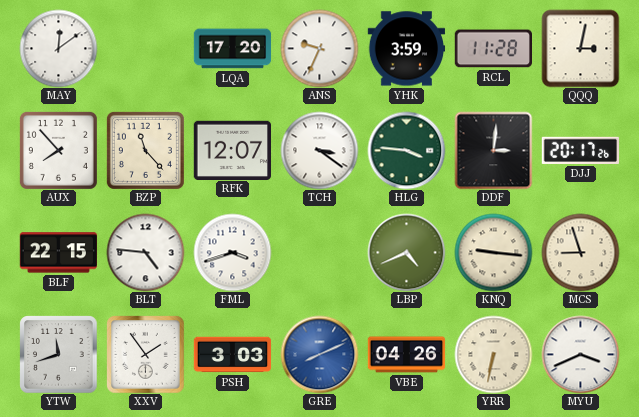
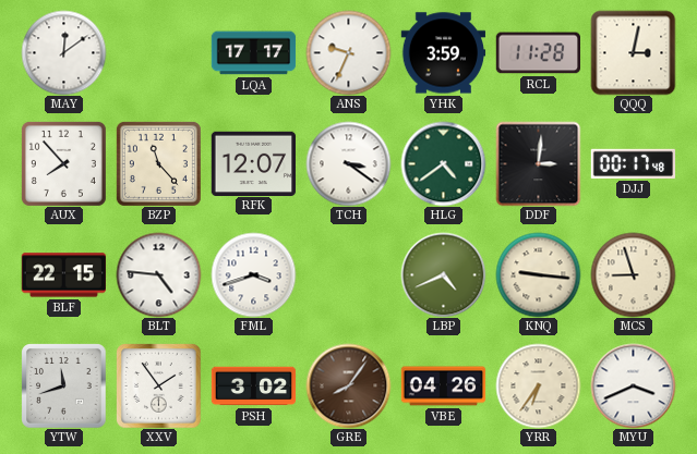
LQA: 17:20 -> 17:17 (253, 53)
HLG: 3:46 -> 4:39 (443, 163)
DJJ: 20:17 -> 00:17 (633, 163)
PSH: 3:03 -> 3:02 (253, 386)
GRE: 8:11 -> 8:06 (348, 385)
GRE dial: blue -> brown (348, 385)
YRR: 6:32 -> 6:36 (538, 385)
